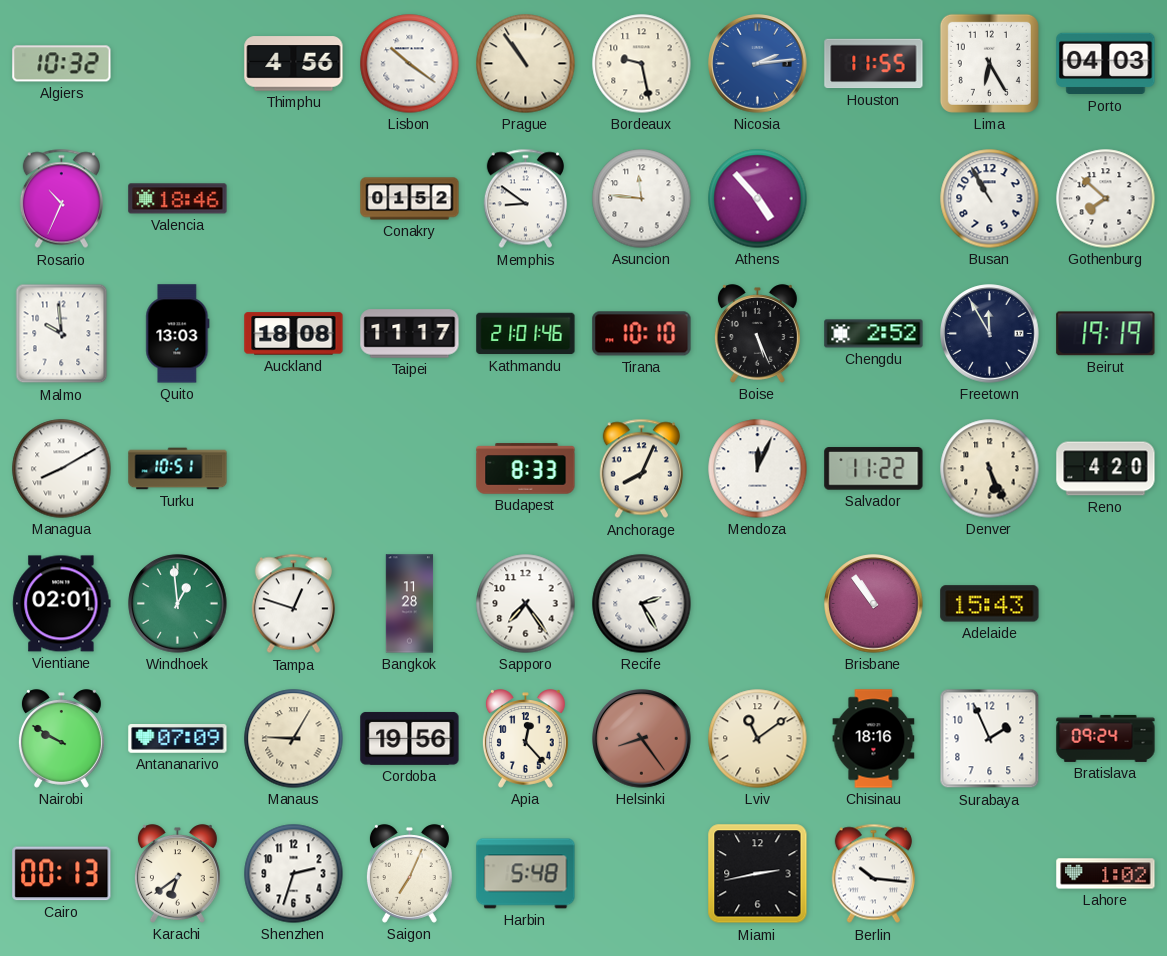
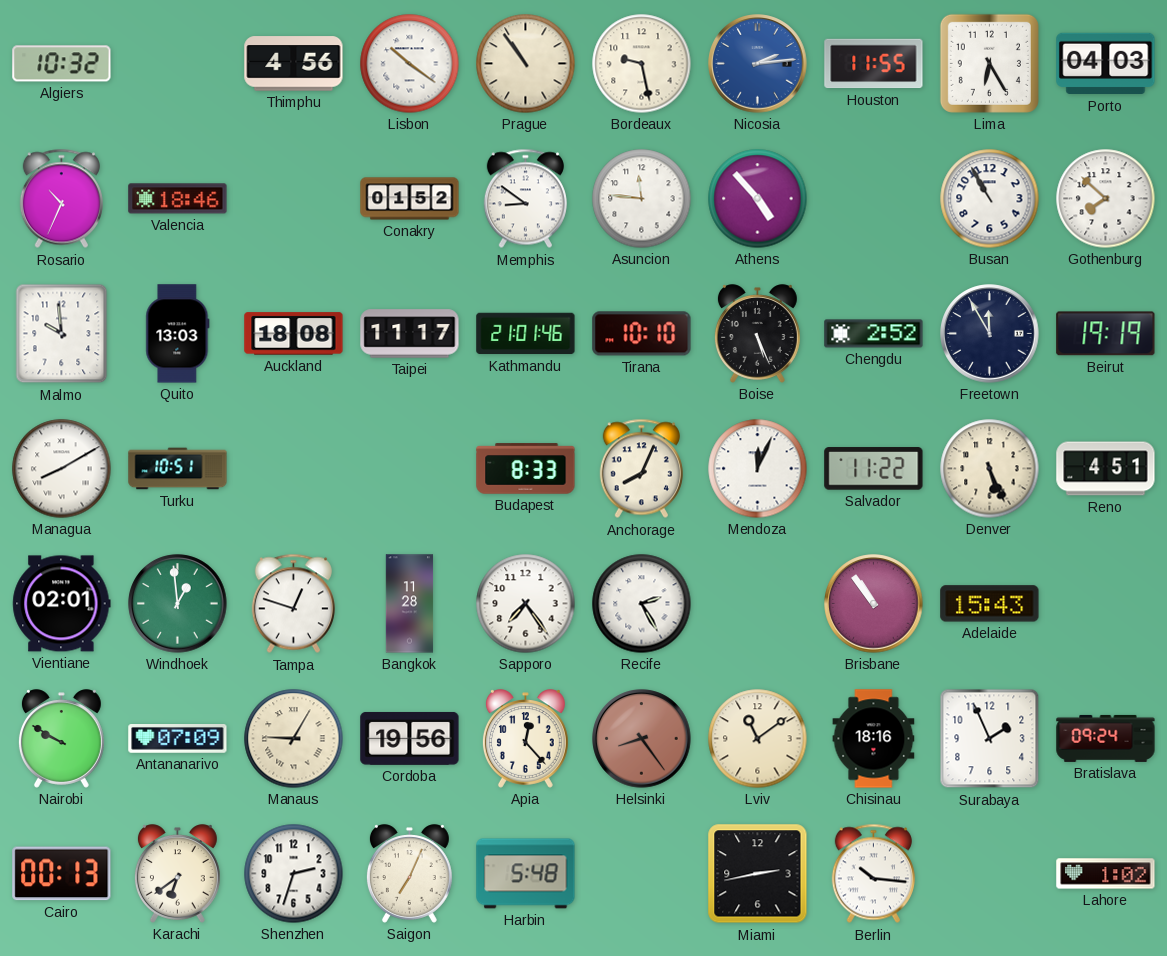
Reno: 4:20 -> 4:51 (1106, 469)
